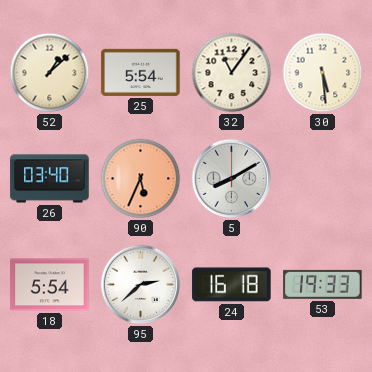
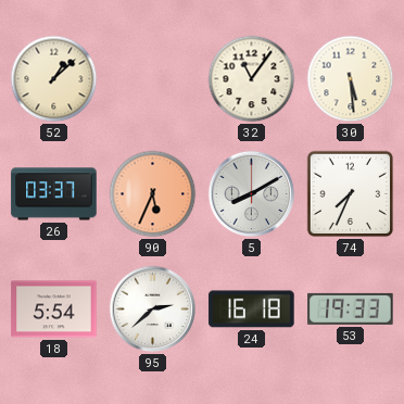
25: 5:54 -> none (141, 72)
26: 03:40 -> 03:37 (54, 194)
74: none -> 7:34 (351, 194)
